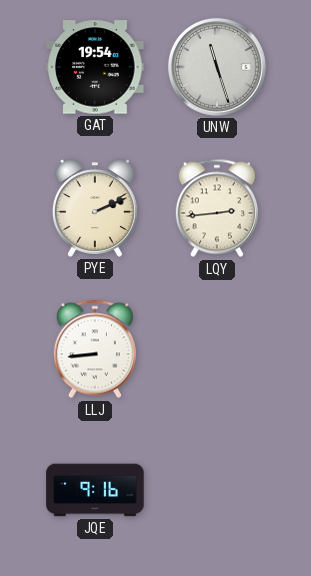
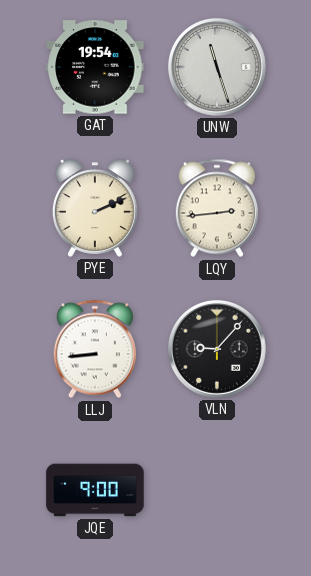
VLN: none -> 9:07 (217, 349)
JQE: 9:16 -> 9:00 (95, 490)
